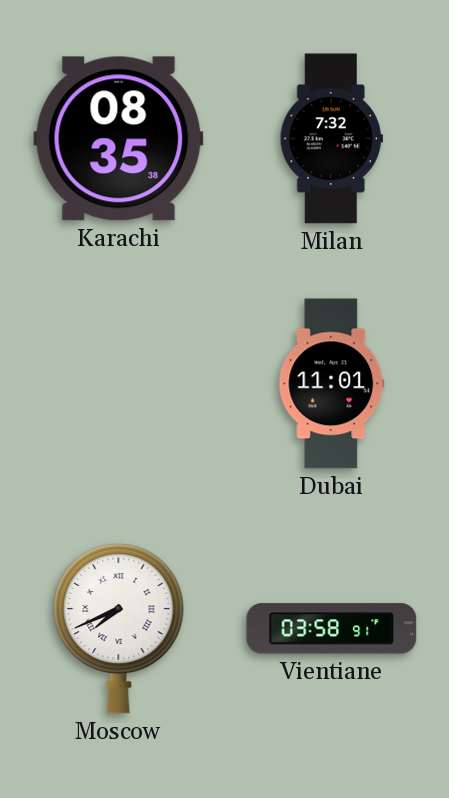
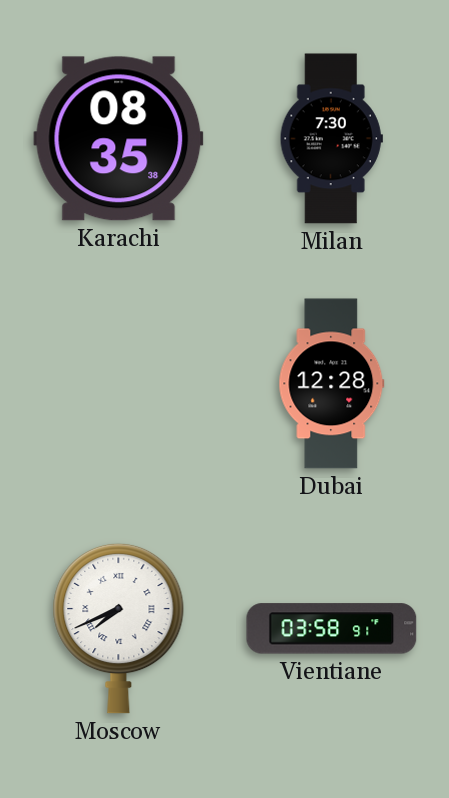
Milan: 7:32 -> 7:30 (331, 139)
Dubai: 11:01 -> 12:28 (332, 384)
